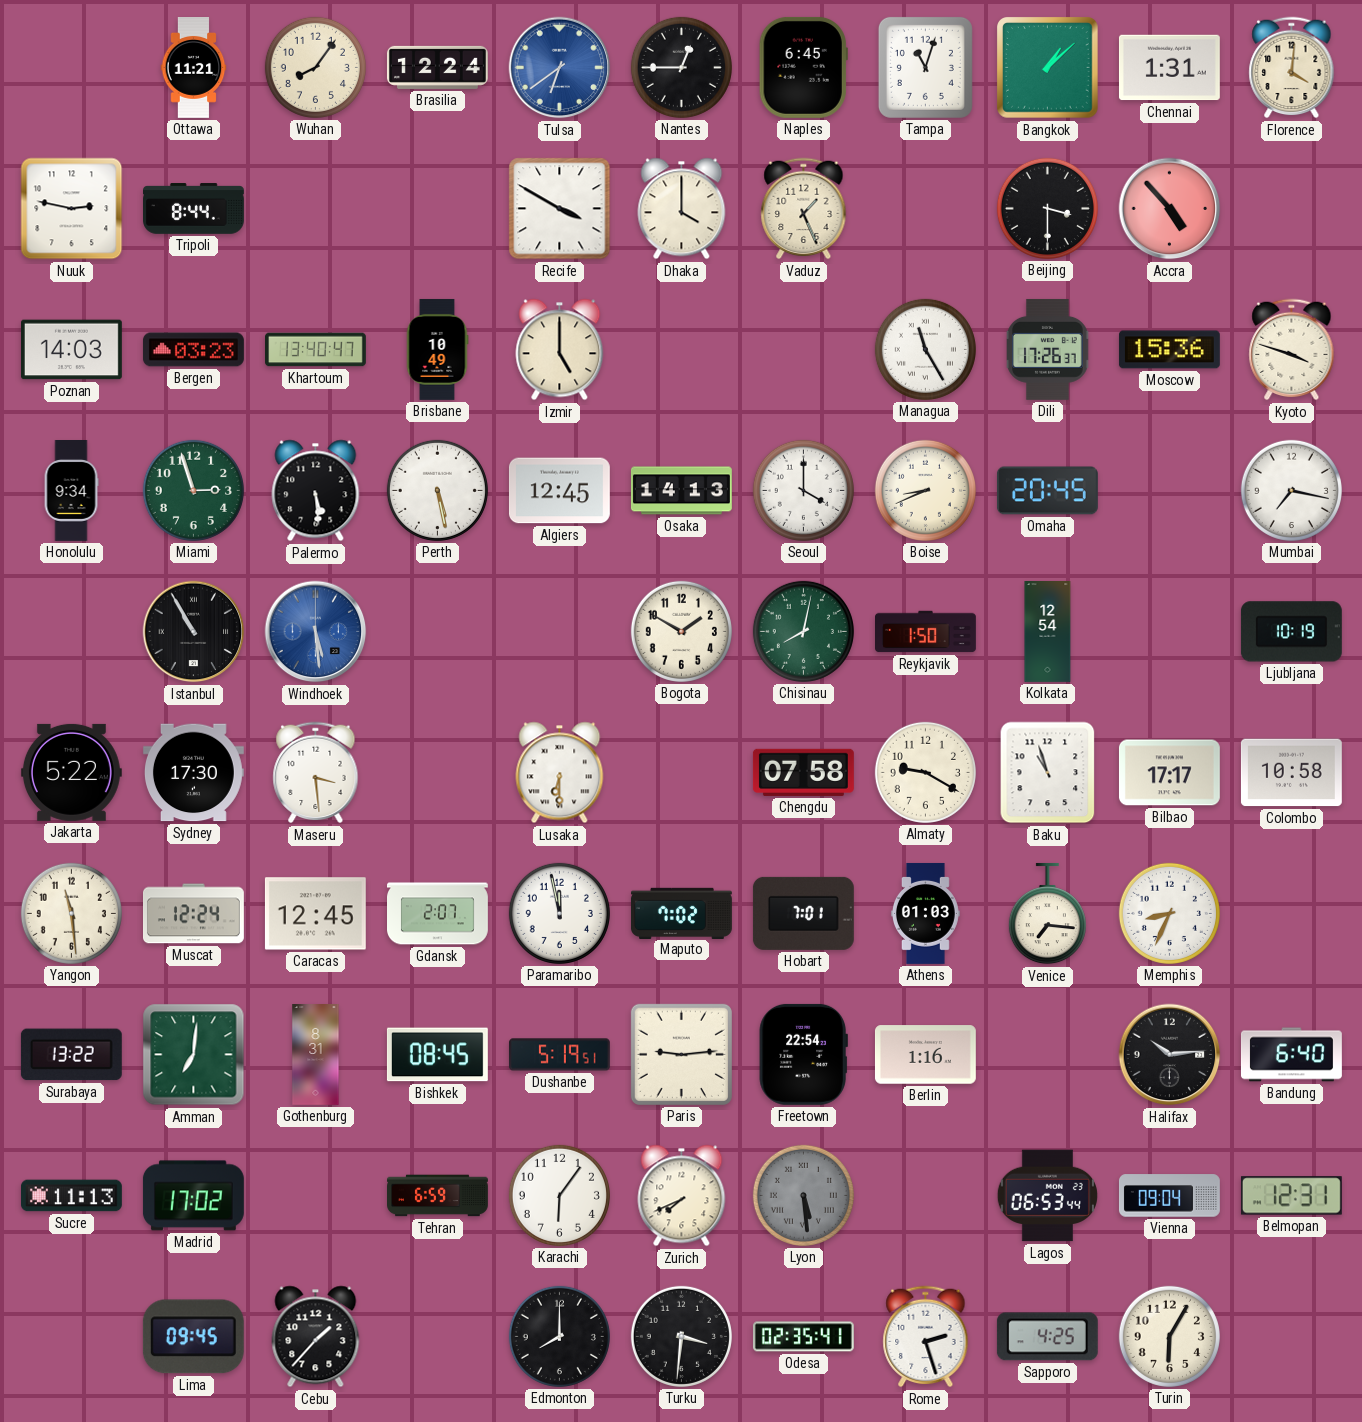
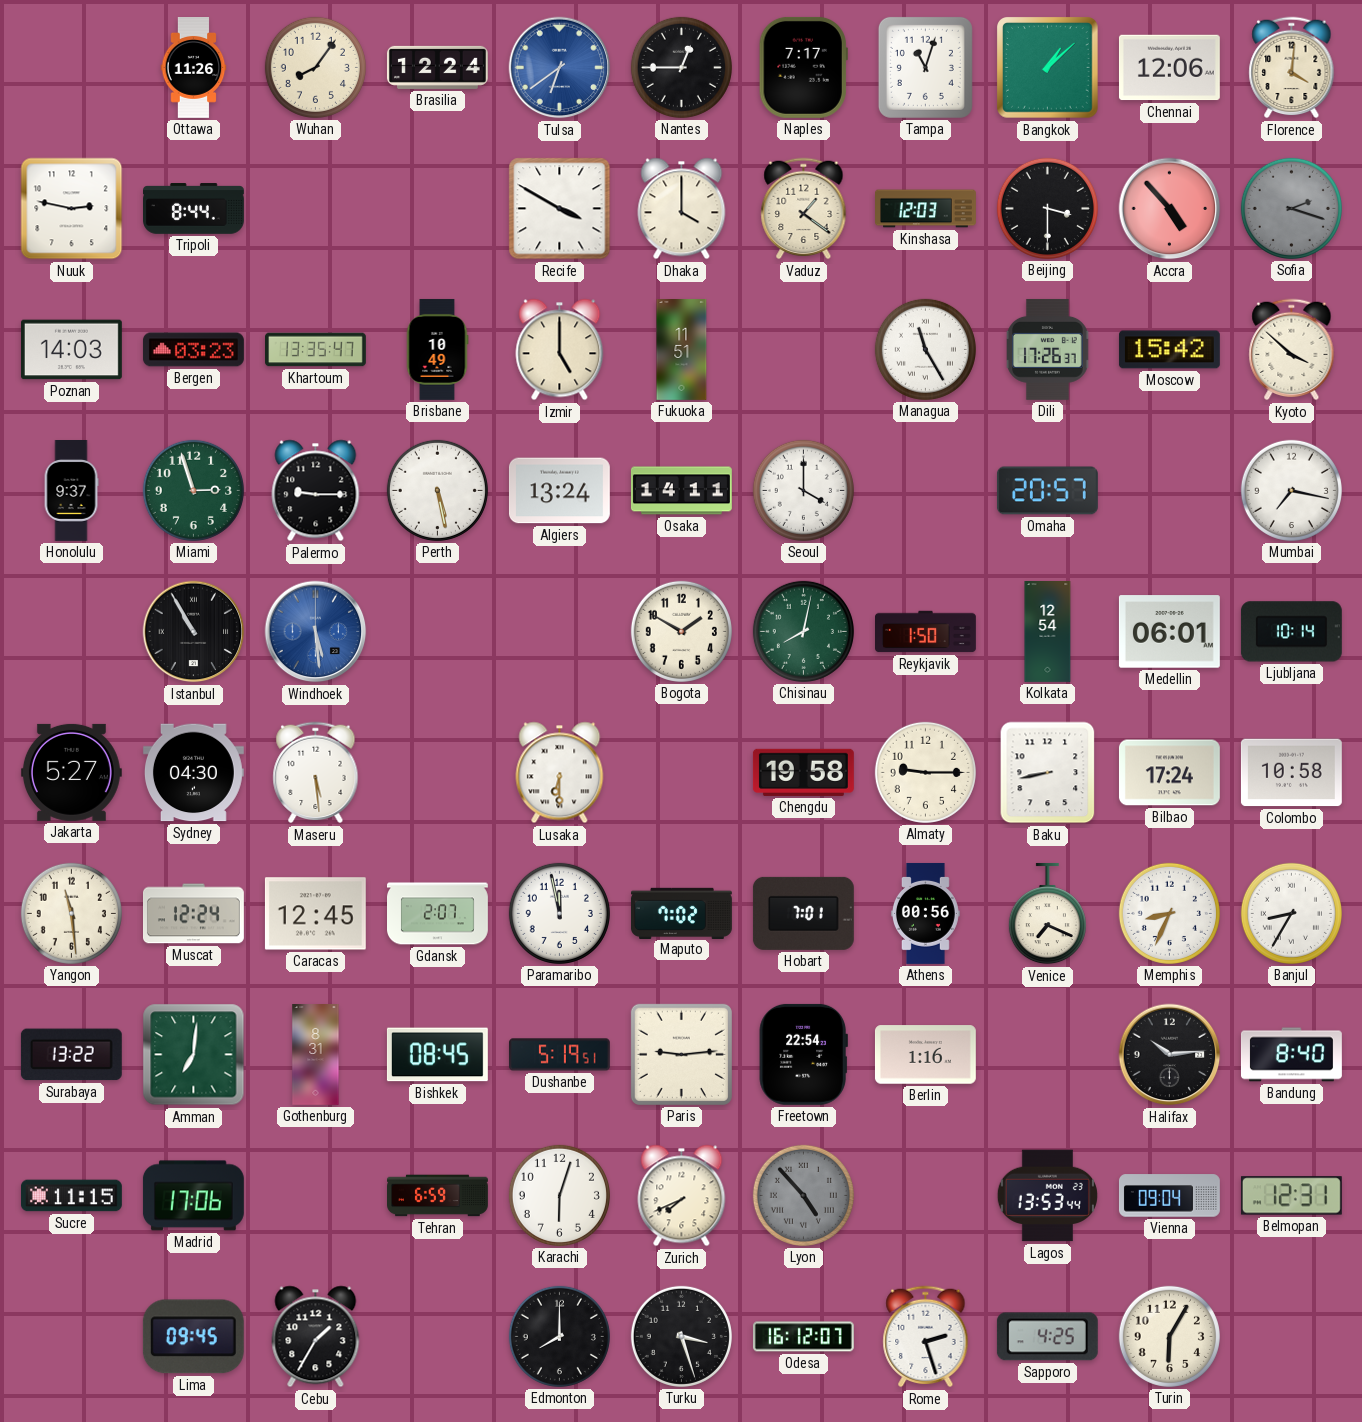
Ottawa: 11:21 -> 11:26 (194, 68)
Naples: 6:45 -> 7:17 (803, 67)
Chennai: 1:31 -> 12:06 (1169, 68)
Vaduz: 1:26 -> 1:21 (804, 209)
Kinshasa: none -> 12:03 (926, 209)
Sofia: none -> 2:18 (1291, 208)
Khartoum: 13:40 -> 13:35 (316, 350)
Fukuoka: none -> 11:51 (682, 350)
Moscow: 15:36 -> 15:42 (1169, 350)
Kyoto: 3:48 -> 3:52 (1292, 350)
Honolulu: 9:34 -> 9:37 (71, 491)
Palermo: 5:29 -> 9:15 (316, 491)
Algiers: 12:45 -> 13:24 (559, 491)
Osaka: 14:13 -> 14:11 (681, 491)
Boise: 8:41 -> none (925, 490)
Omaha: 20:45 -> 20:57 (1047, 491)
Medellin: none -> 06:01 (1169, 632)
Ljubljana: 10:19 -> 10:14 (1291, 632)
Jakarta: 5:22 -> 5:27 (71, 772)
Sydney: 17:30 -> 04:30 (193, 773)
Maseru: 3:29 -> 5:29 (316, 773)
Chengdu: 07:58 -> 19:58 (803, 772)
Almaty: 9:20 -> 9:15 (925, 772)
Baku: 10:57 -> 8:43 (1048, 773)
Bilbao: 17:17 -> 17:24 (1169, 773)
Athens: 01:03 -> 00:56 (925, 913)
Venice: 7:16 -> 7:19 (1047, 914)
Banjul: none -> 8:35 (1291, 913)
Bandung: 6:40 -> 8:40 (1291, 1055)
Sucre: 11:13 -> 11:15 (71, 1196)
Madrid: 17:02 -> 17:06 (193, 1196)
Karachi: 6:06 -> 6:03 (559, 1195)
Lyon: 5:29 -> 4:53 (803, 1195)
Lagos: 06:53 -> 13:53 (1047, 1196)
Cebu: 1:37 -> 1:35 (316, 1337)
Turku: 3:31 -> 3:27 (681, 1336)
Odesa: 02:35 -> 16:12 (803, 1337)
